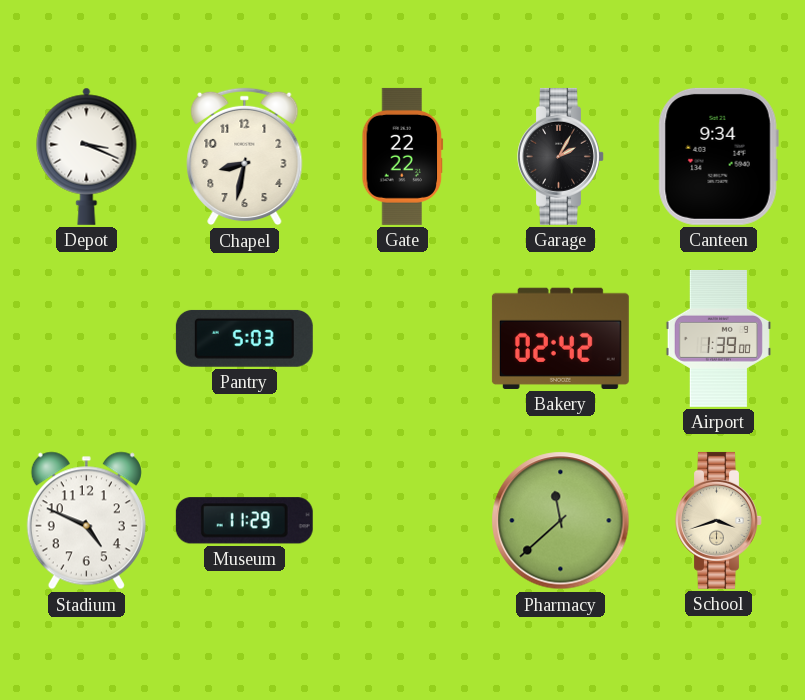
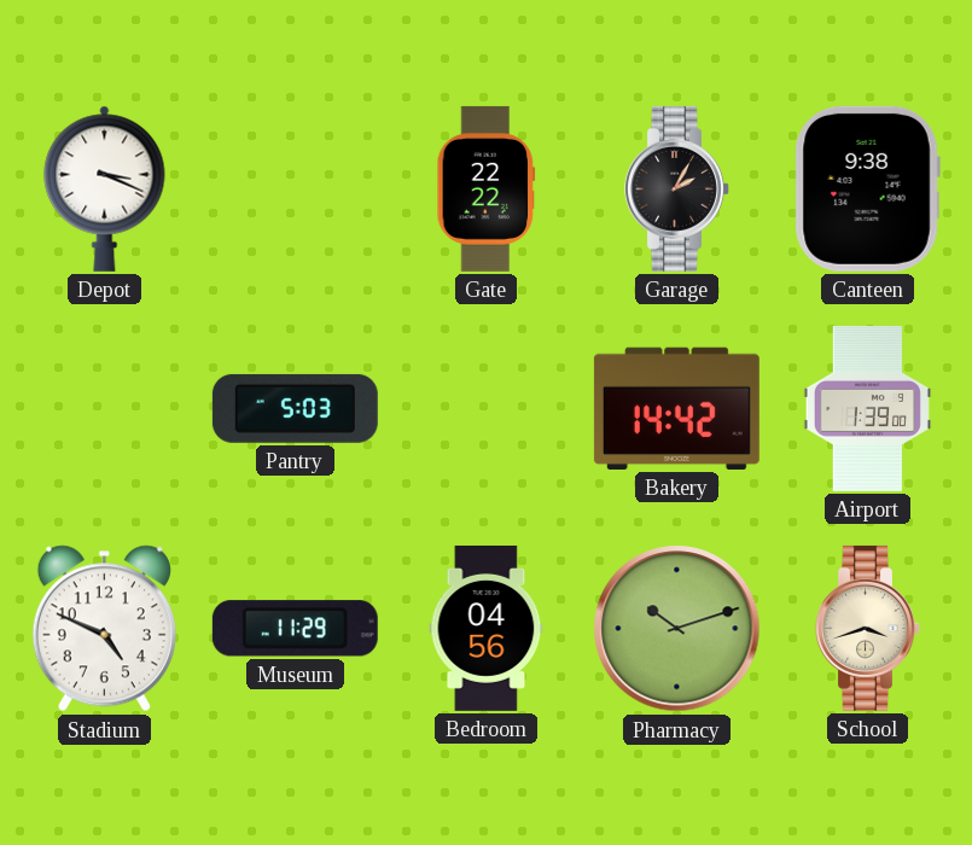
Chapel: 8:32 -> none (245, 157)
Canteen: 9:34 -> 9:38 (867, 188)
Bakery: 02:42 -> 14:42 (676, 408)
Bedroom: none -> 04:56 (487, 628)
Pharmacy: 11:38 -> 10:12 (677, 629)
